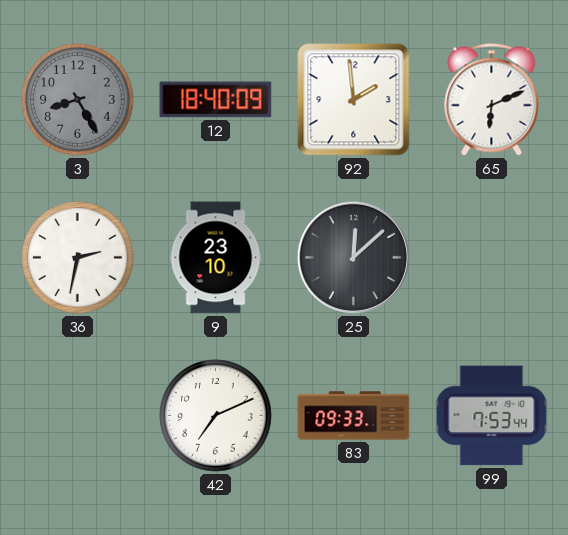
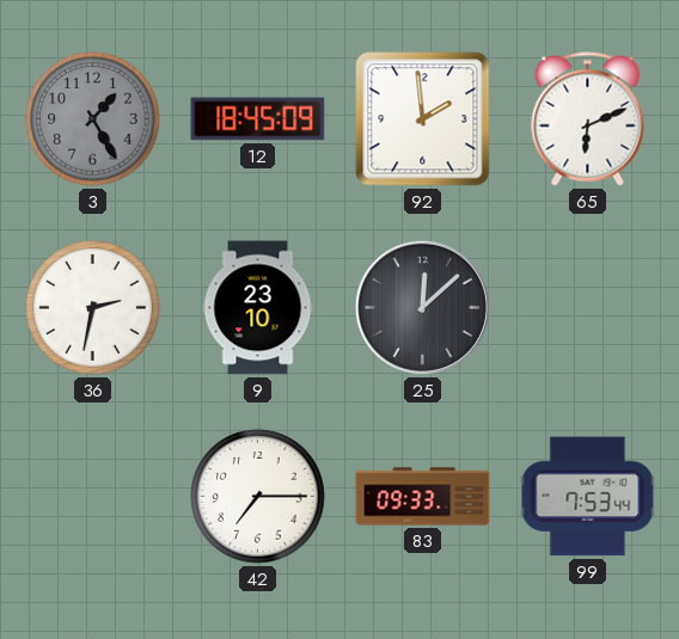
3: 8:25 -> 1:25 (93, 119)
12: 18:40 -> 18:45 (258, 119)
42: 7:11 -> 7:15 (258, 497)
